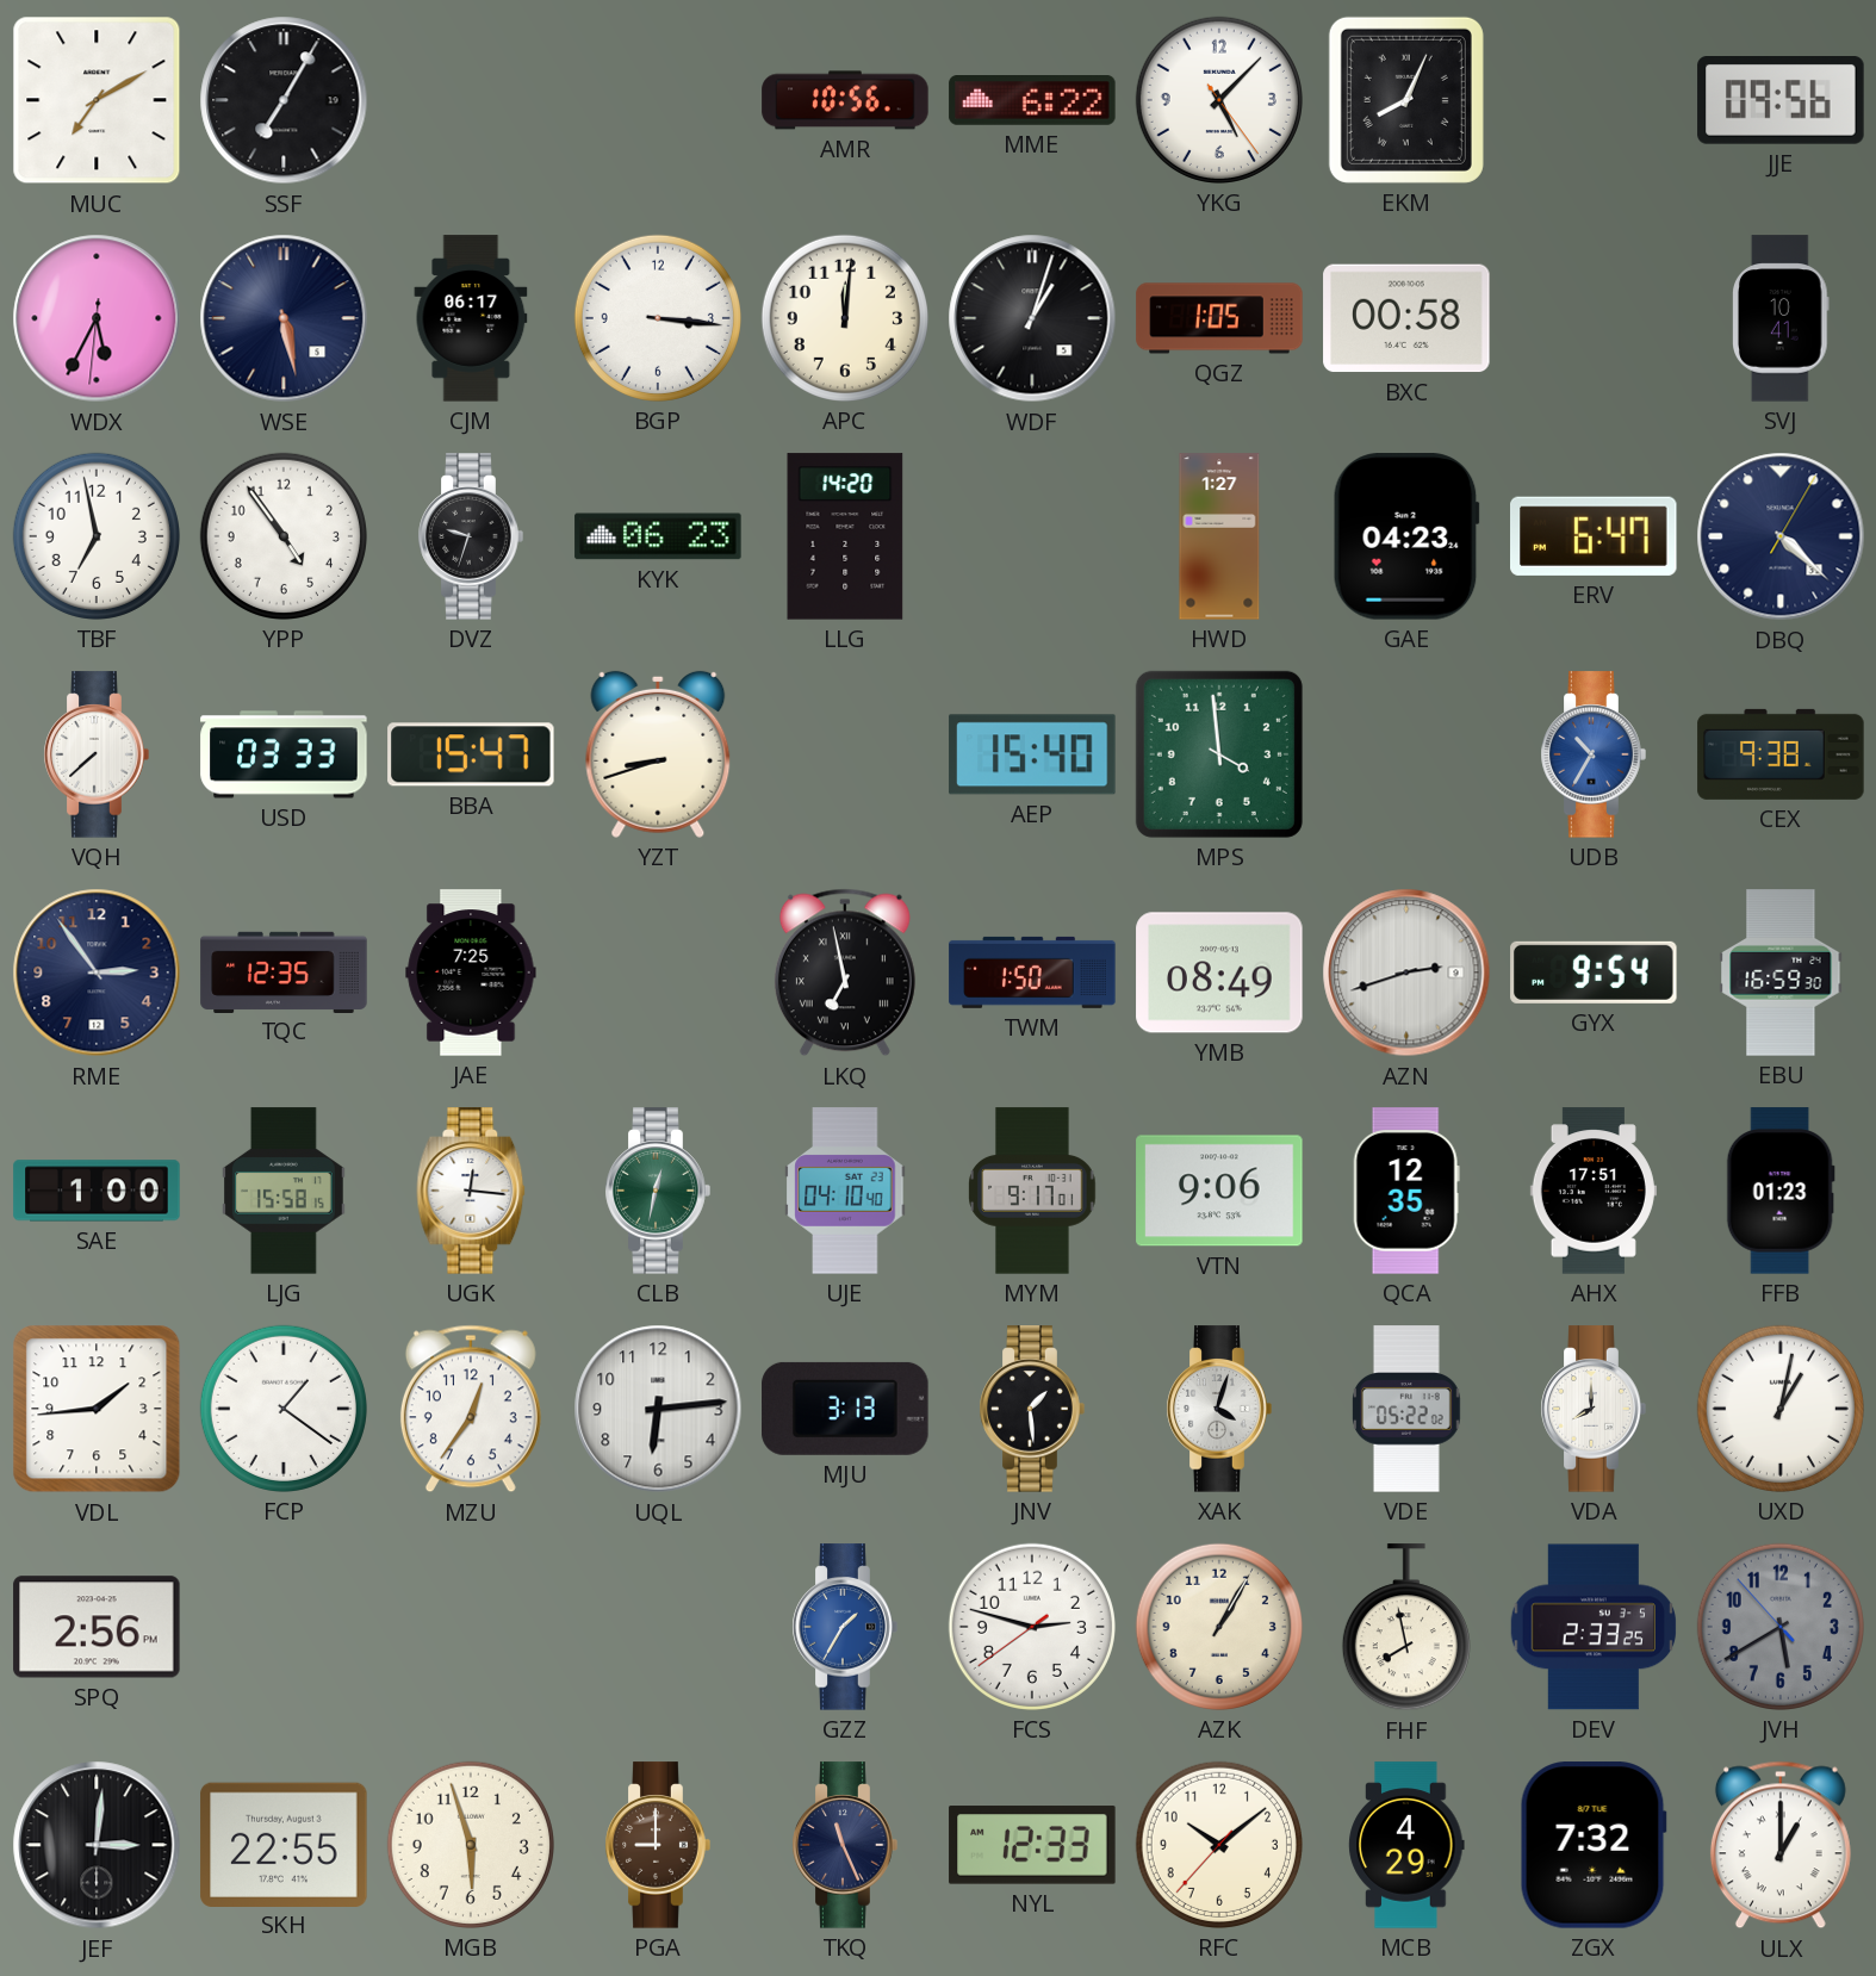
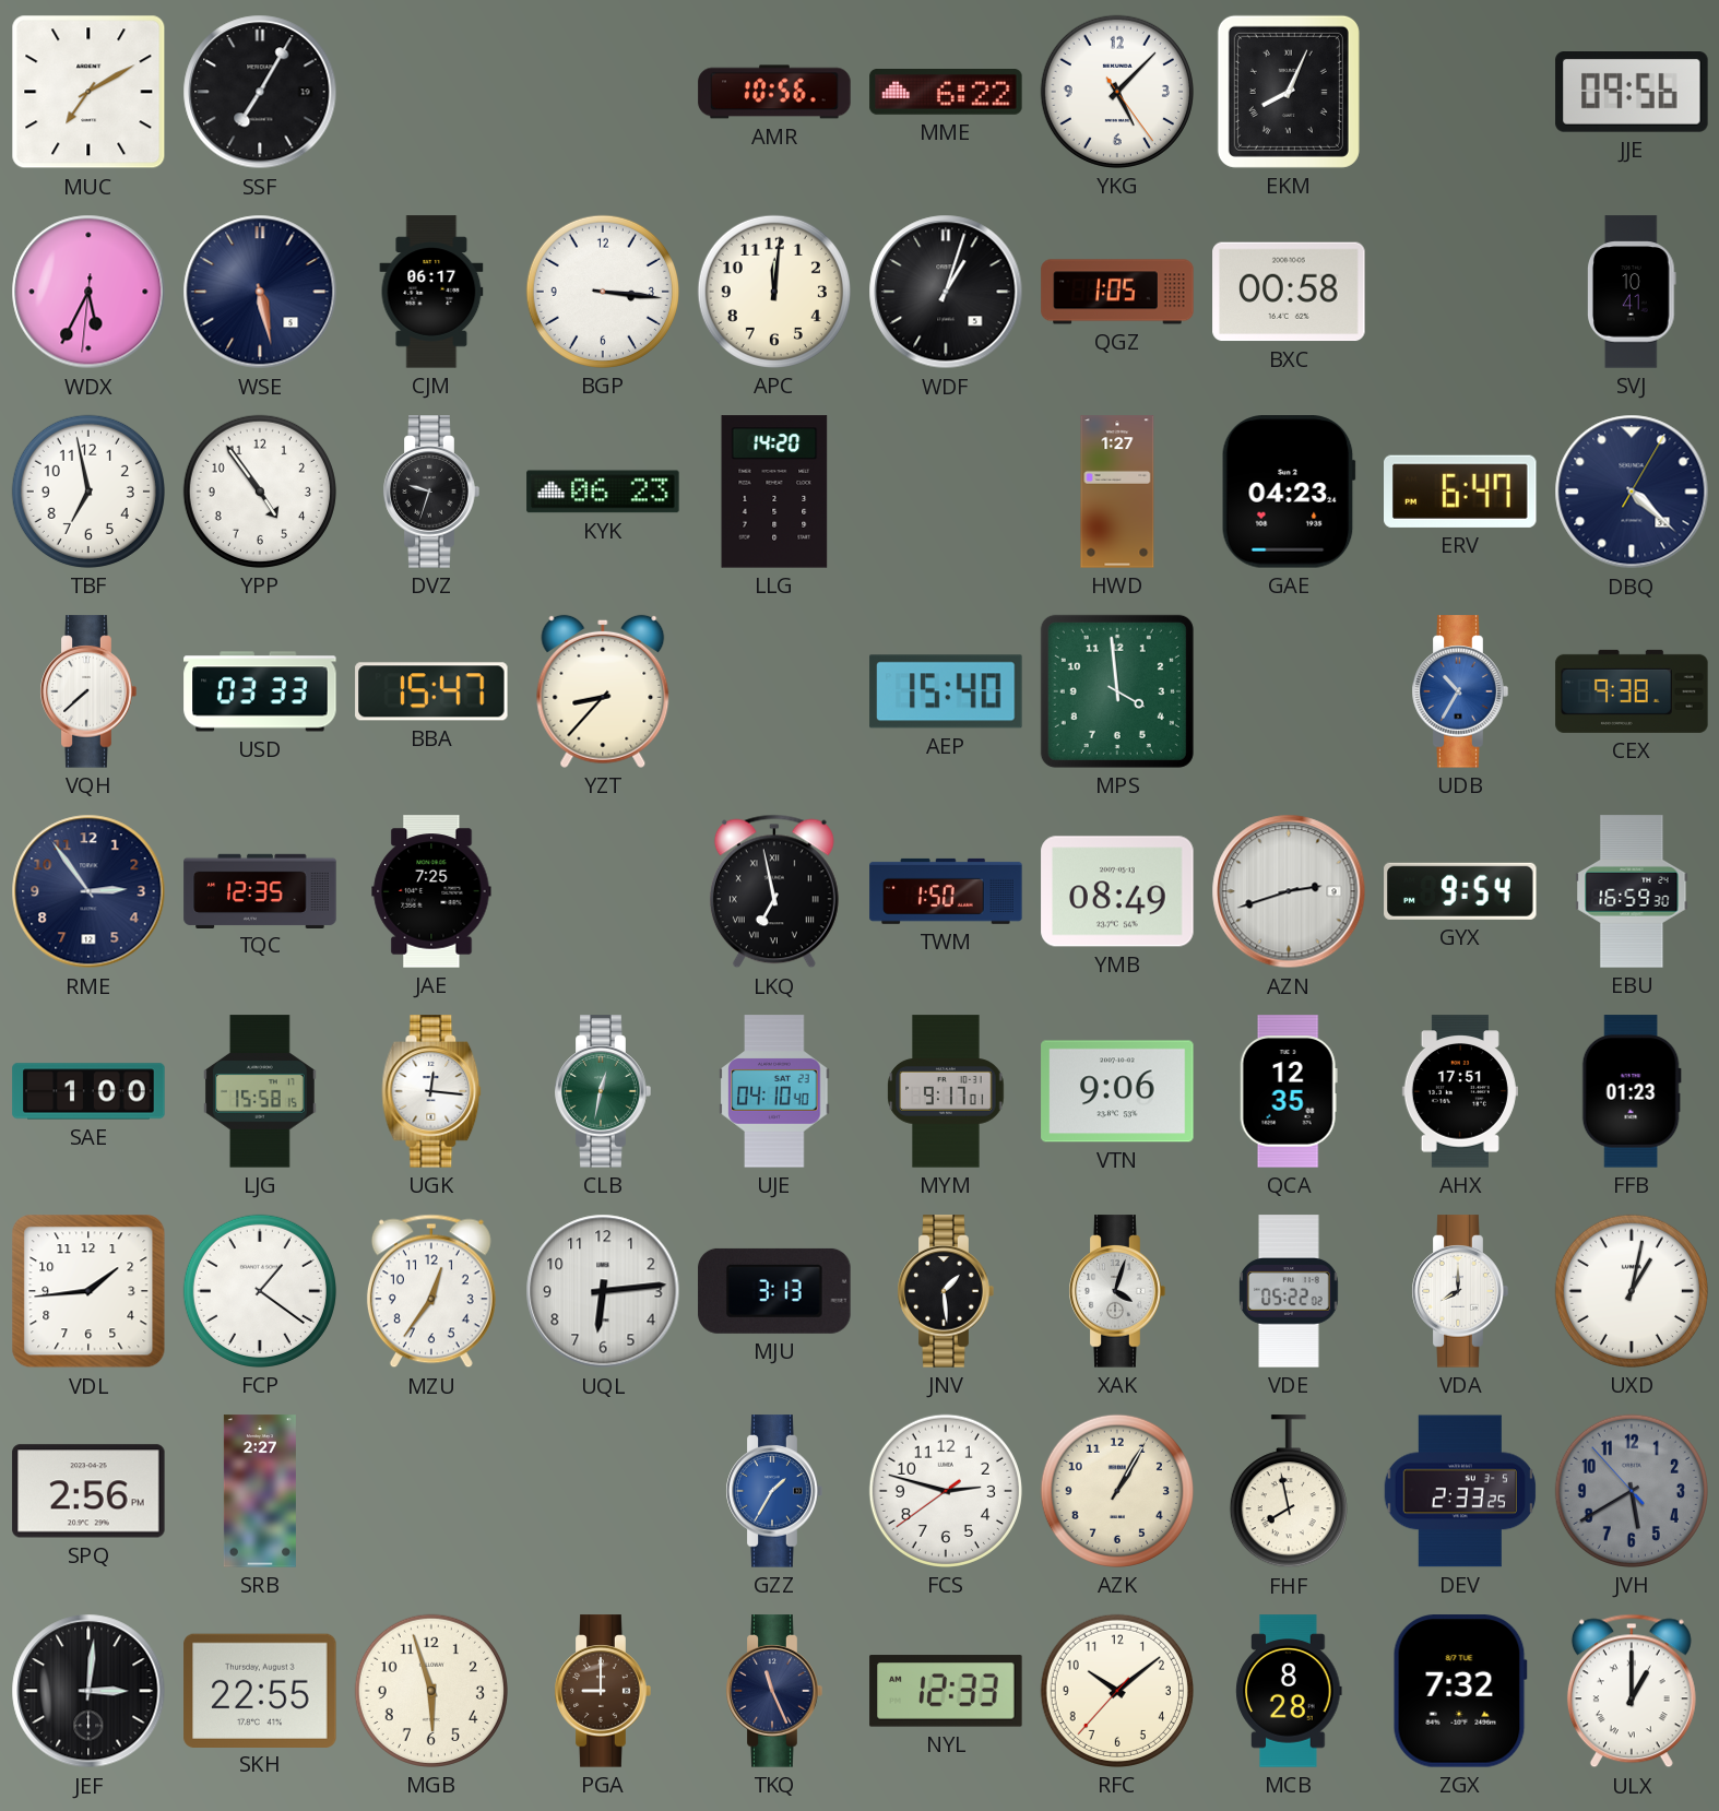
YZT: 8:42 -> 8:37 (603, 691)
SRB: none -> 2:27 (260, 1491)
MCB: 4:29 -> 8:28 (1289, 1691)
